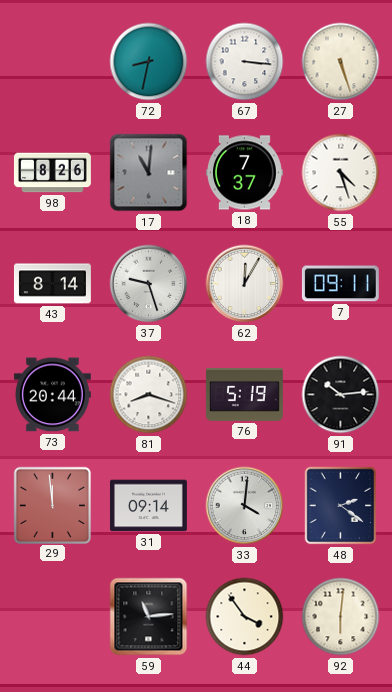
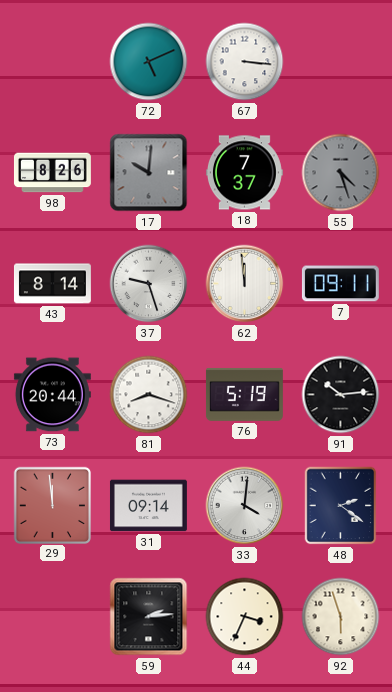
72: 8:32 -> 5:11 (149, 62)
27: 5:27 -> none (341, 62)
17: 11:01 -> 10:01 (149, 173)
55 dial: white -> grey (341, 173)
62: 12:05 -> 11:59 (245, 284)
59: 11:14 -> 2:14 (149, 617)
44: 3:54 -> 3:34 (245, 617)
92: 6:01 -> 5:57 (341, 617)
